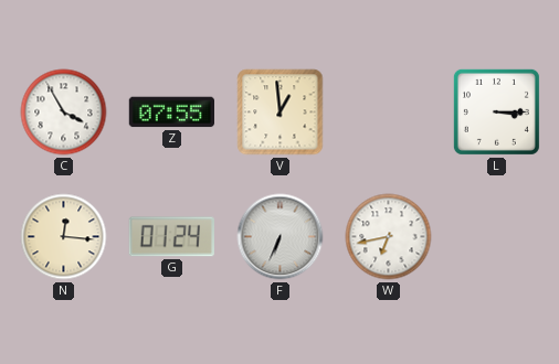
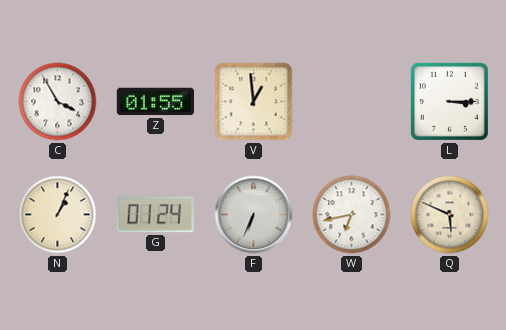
Z: 07:55 -> 01:55 (155, 102)
N: 12:16 -> 1:04 (58, 215)
Q: none -> 5:49 (450, 215)
